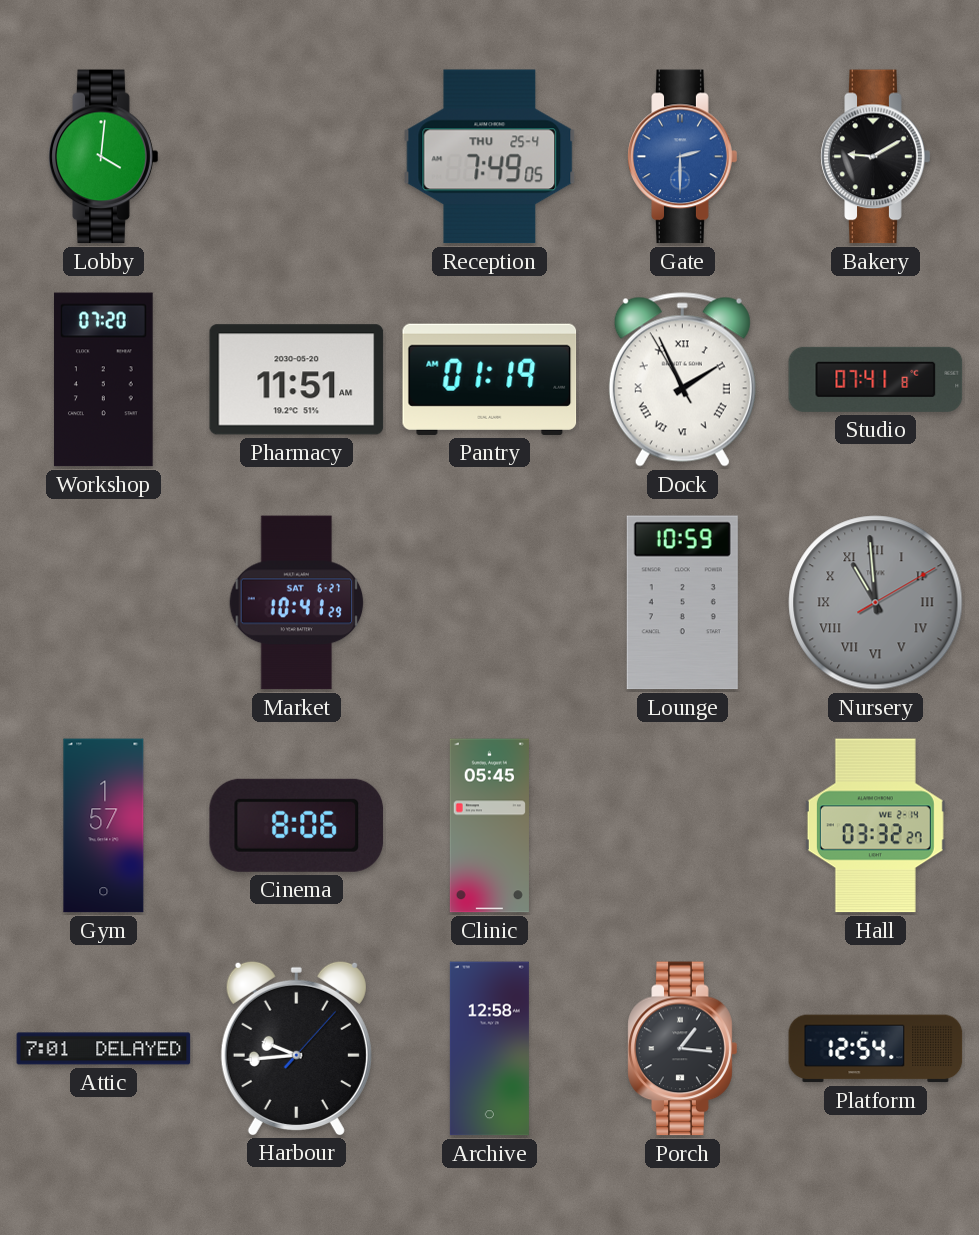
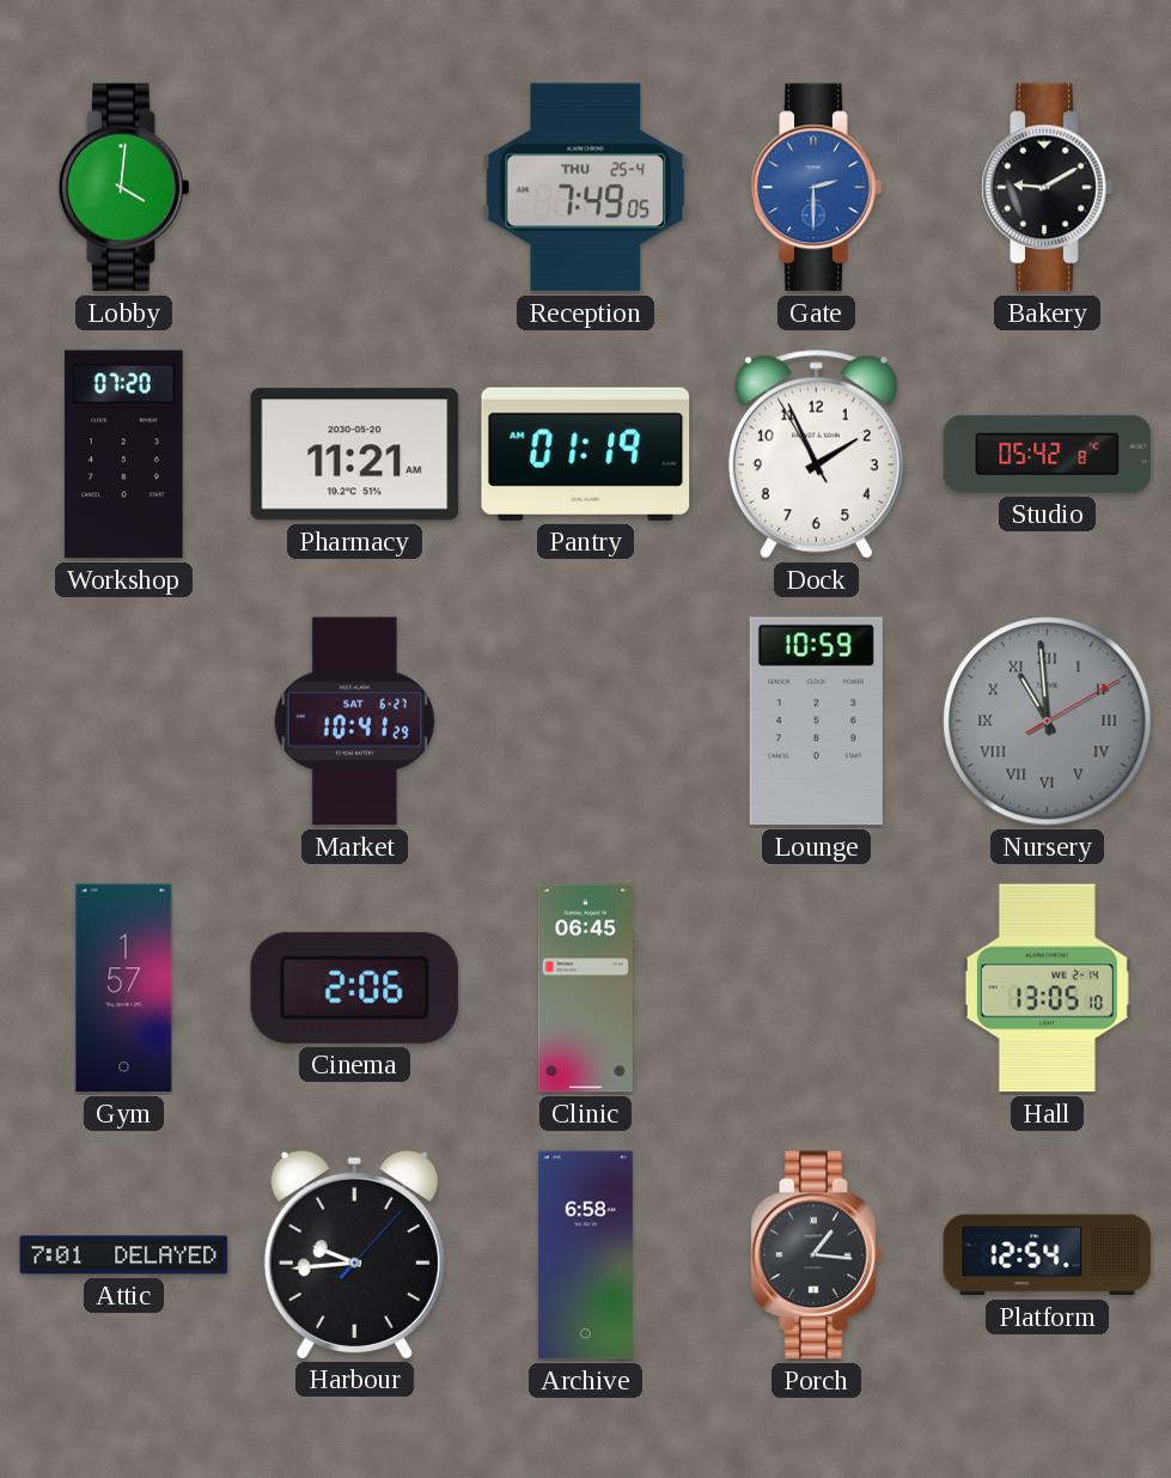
Pharmacy: 11:51 -> 11:21 (355, 455)
Dock numerals: Roman -> Arabic (816, 455)
Studio: 07:41 -> 05:42 (1048, 454)
Cinema: 8:06 -> 2:06 (355, 987)
Clinic: 05:45 -> 06:45 (585, 989)
Hall: 03:32 -> 13:05 (1047, 989)
Archive: 12:58 -> 6:58 (585, 1255)
